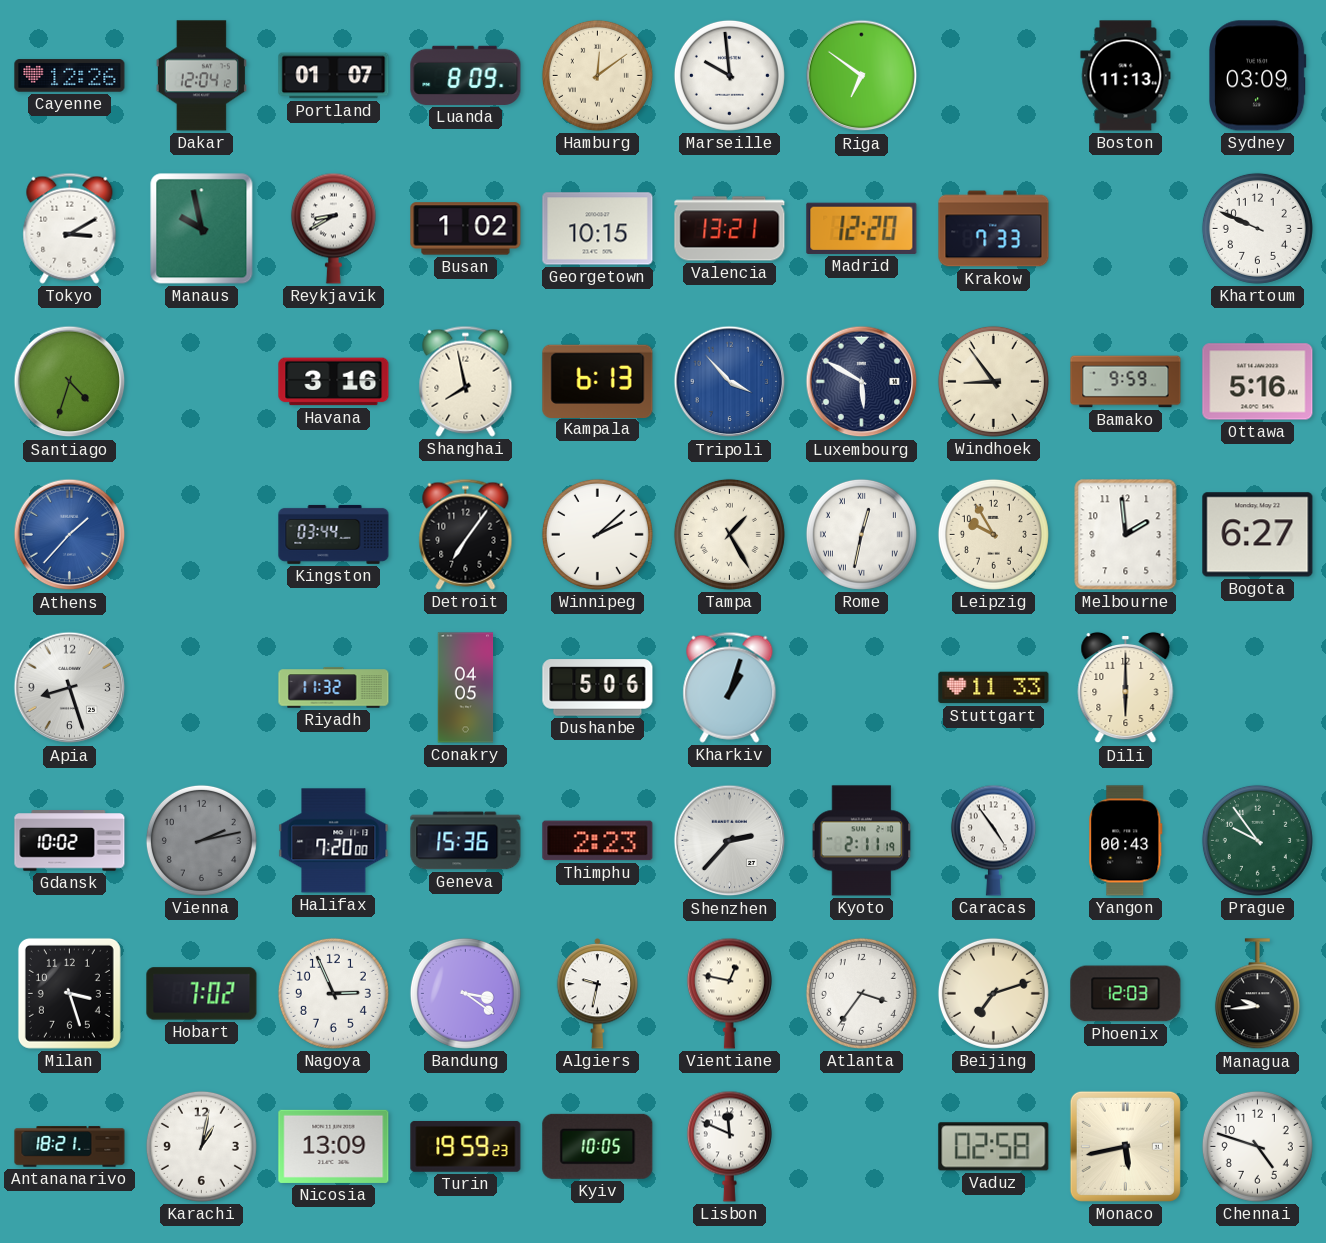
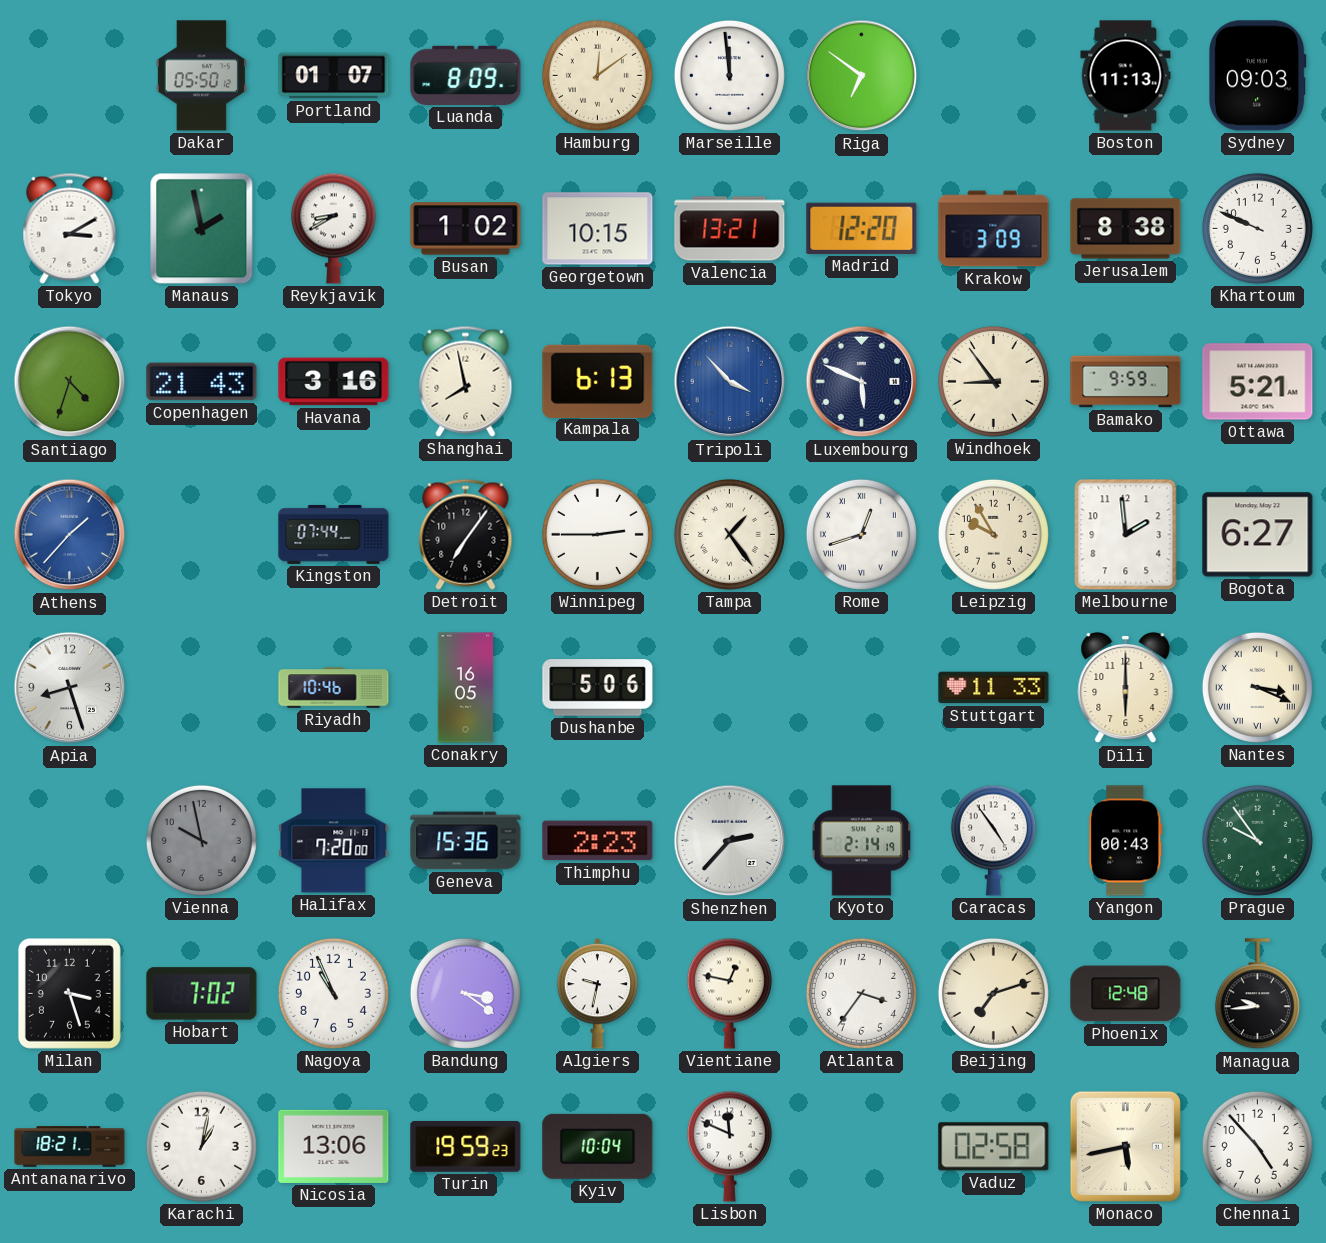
Cayenne: 12:26 -> none (70, 76)
Dakar: 12:04 -> 05:50 (201, 76)
Marseille: 9:59 -> 11:59 (729, 75)
Sydney: 03:09 -> 09:03 (1258, 76)
Manaus: 9:58 -> 1:58 (202, 229)
Krakow: 7:33 -> 3:09 (994, 229)
Jerusalem: none -> 8:38 (1126, 229)
Copenhagen: none -> 21:43 (202, 382)
Luxembourg: 5:50 -> 5:49 (862, 382)
Ottawa: 5:16 -> 5:21 (1258, 382)
Kingston: 03:44 -> 07:44 (334, 534)
Winnipeg: 2:08 -> 2:45 (597, 534)
Tampa: 1:25 -> 1:24 (729, 534)
Rome: 12:32 -> 12:42 (861, 534)
Riyadh: 11:32 -> 10:46 (334, 688)
Conakry: 04:05 -> 16:05 (466, 688)
Kharkiv: 1:03 -> none (730, 687)
Nantes: none -> 3:19 (1257, 687)
Gdansk: 10:02 -> none (70, 841)
Vienna: 2:13 -> 9:58 (201, 840)
Kyoto: 2:11 -> 2:14 (862, 841)
Nagoya: 2:56 -> 10:56 (333, 993)
Phoenix: 12:03 -> 12:48 (1126, 994)
Nicosia: 13:09 -> 13:06 (334, 1146)
Kyiv: 10:05 -> 10:04 (598, 1146)
Chennai: 4:48 -> 4:53 (1257, 1146)
